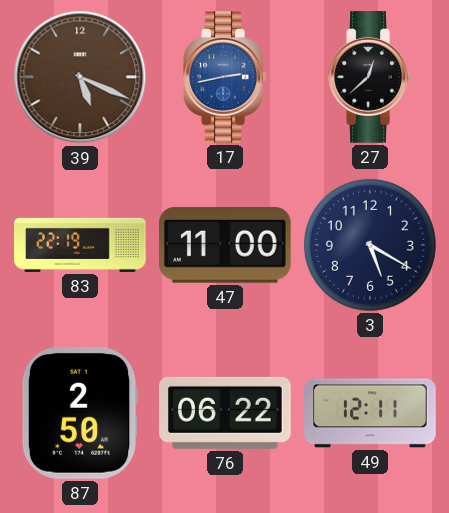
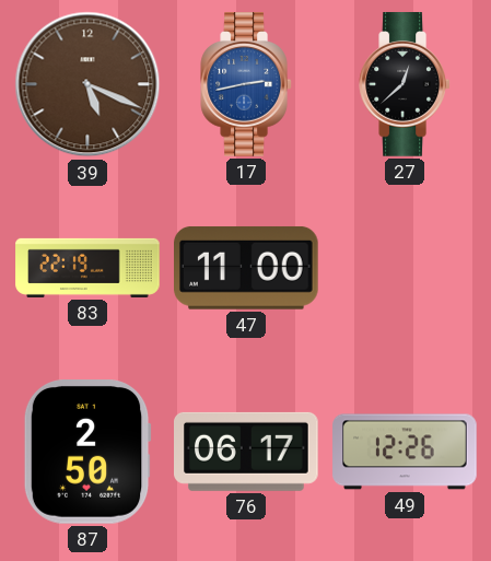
3: 5:20 -> none (370, 245)
76: 06:22 -> 06:17 (247, 452)
49: 12:11 -> 12:26 (405, 452)
